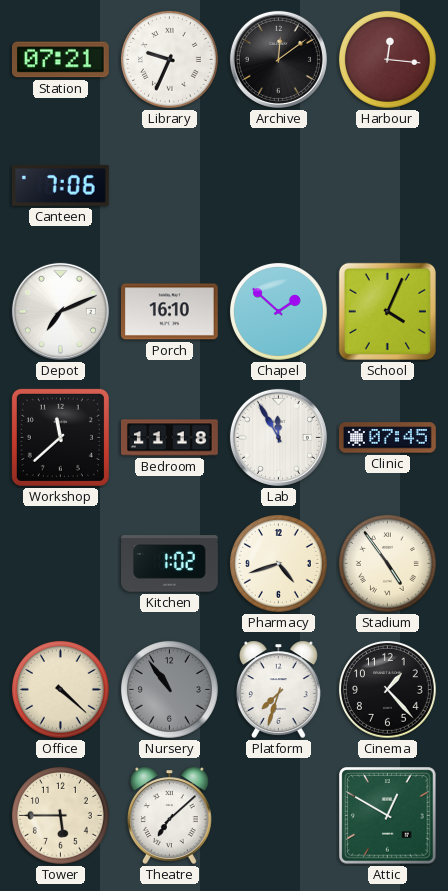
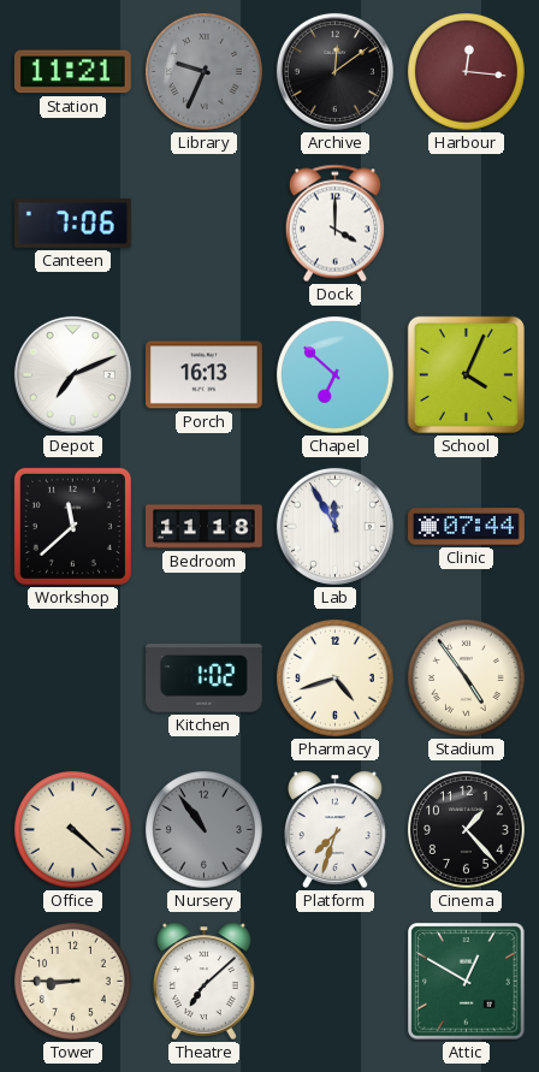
Station: 07:21 -> 11:21 (72, 72)
Library dial: white -> grey (203, 71)
Dock: none -> 4:00 (334, 224)
Porch: 16:10 -> 16:13 (205, 375)
Chapel: 1:52 -> 6:52 (334, 374)
Clinic: 07:45 -> 07:44 (467, 527)
Tower: 5:45 -> 8:45 (72, 981)
